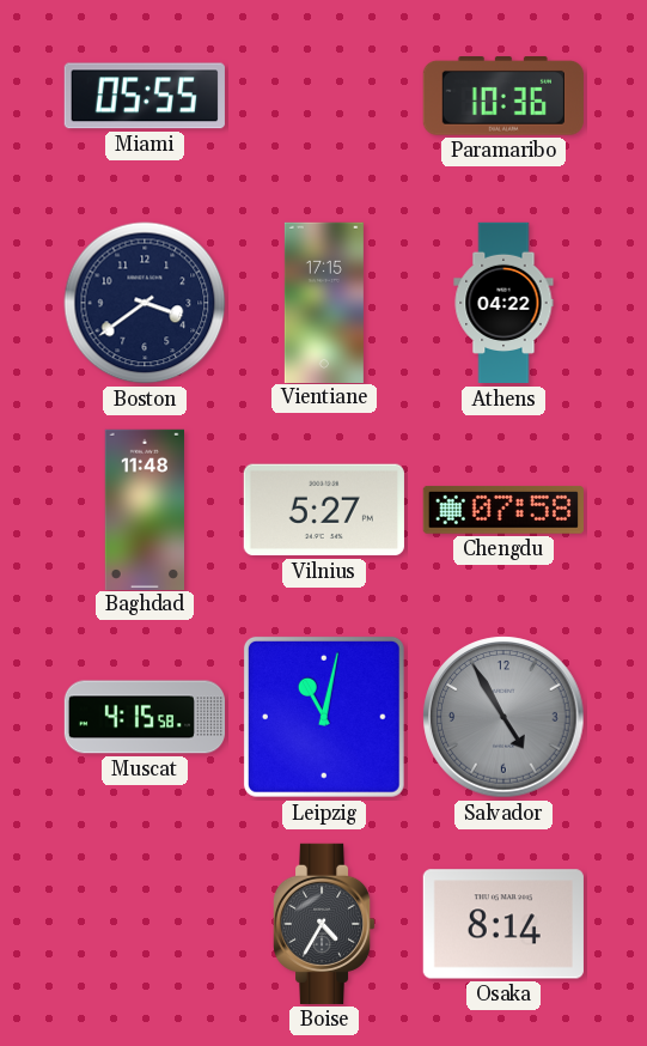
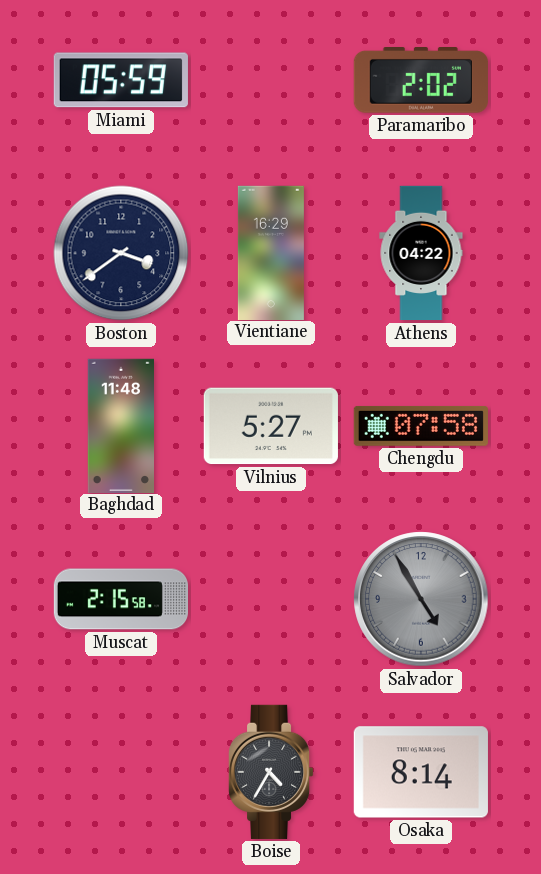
Miami: 05:55 -> 05:59 (121, 80)
Paramaribo: 10:36 -> 2:02 (421, 81)
Vientiane: 17:15 -> 16:29 (271, 252)
Muscat: 4:15 -> 2:15 (120, 599)
Leipzig: 11:02 -> none (324, 717)
